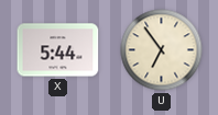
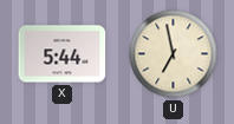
U: 6:54 -> 6:58 (174, 54)
